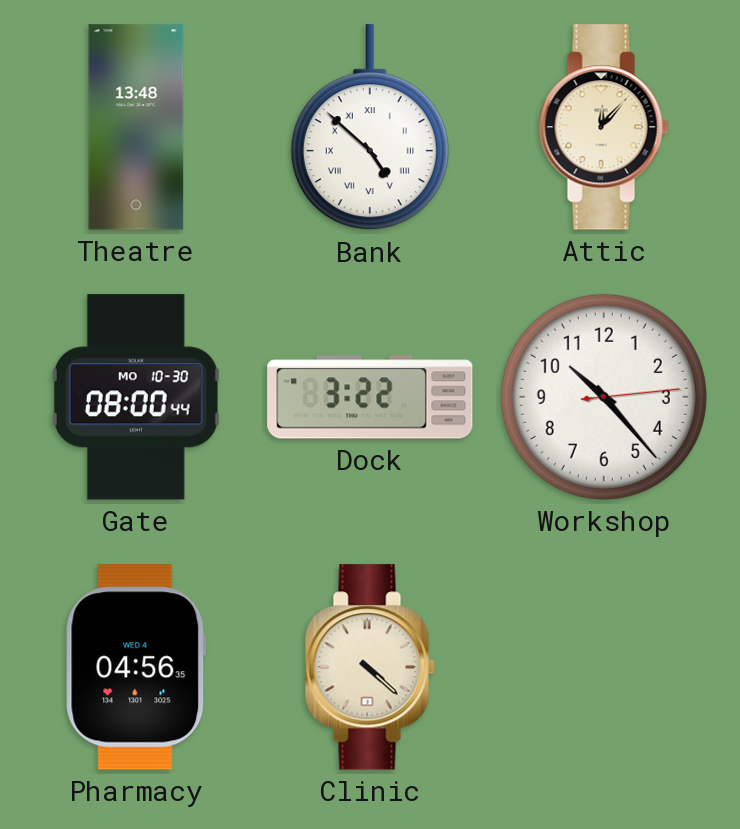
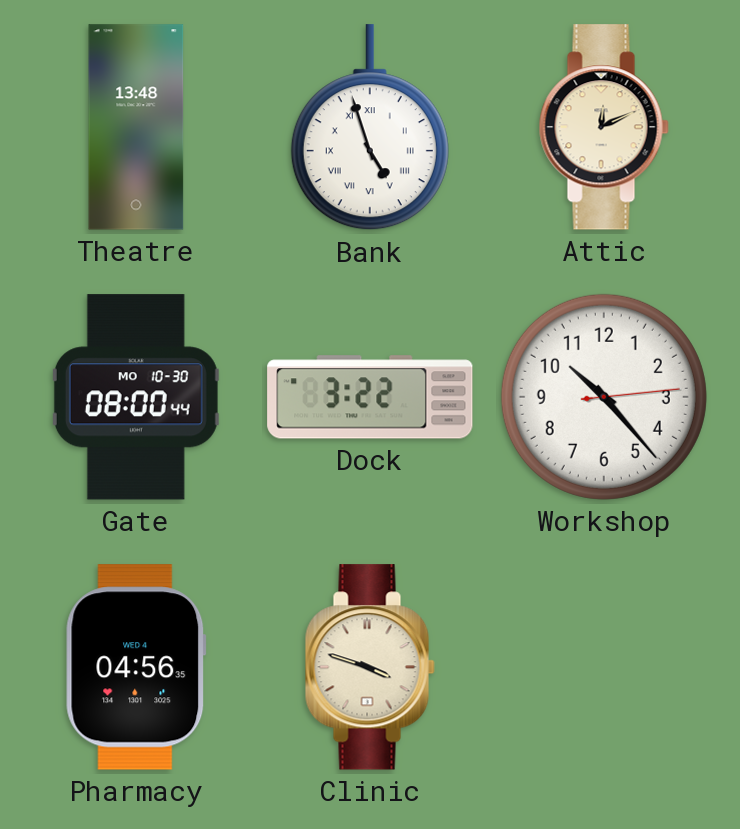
Bank: 4:52 -> 4:57 (370, 128)
Attic: 12:07 -> 12:11 (604, 127)
Clinic: 4:22 -> 3:48 (370, 667)
